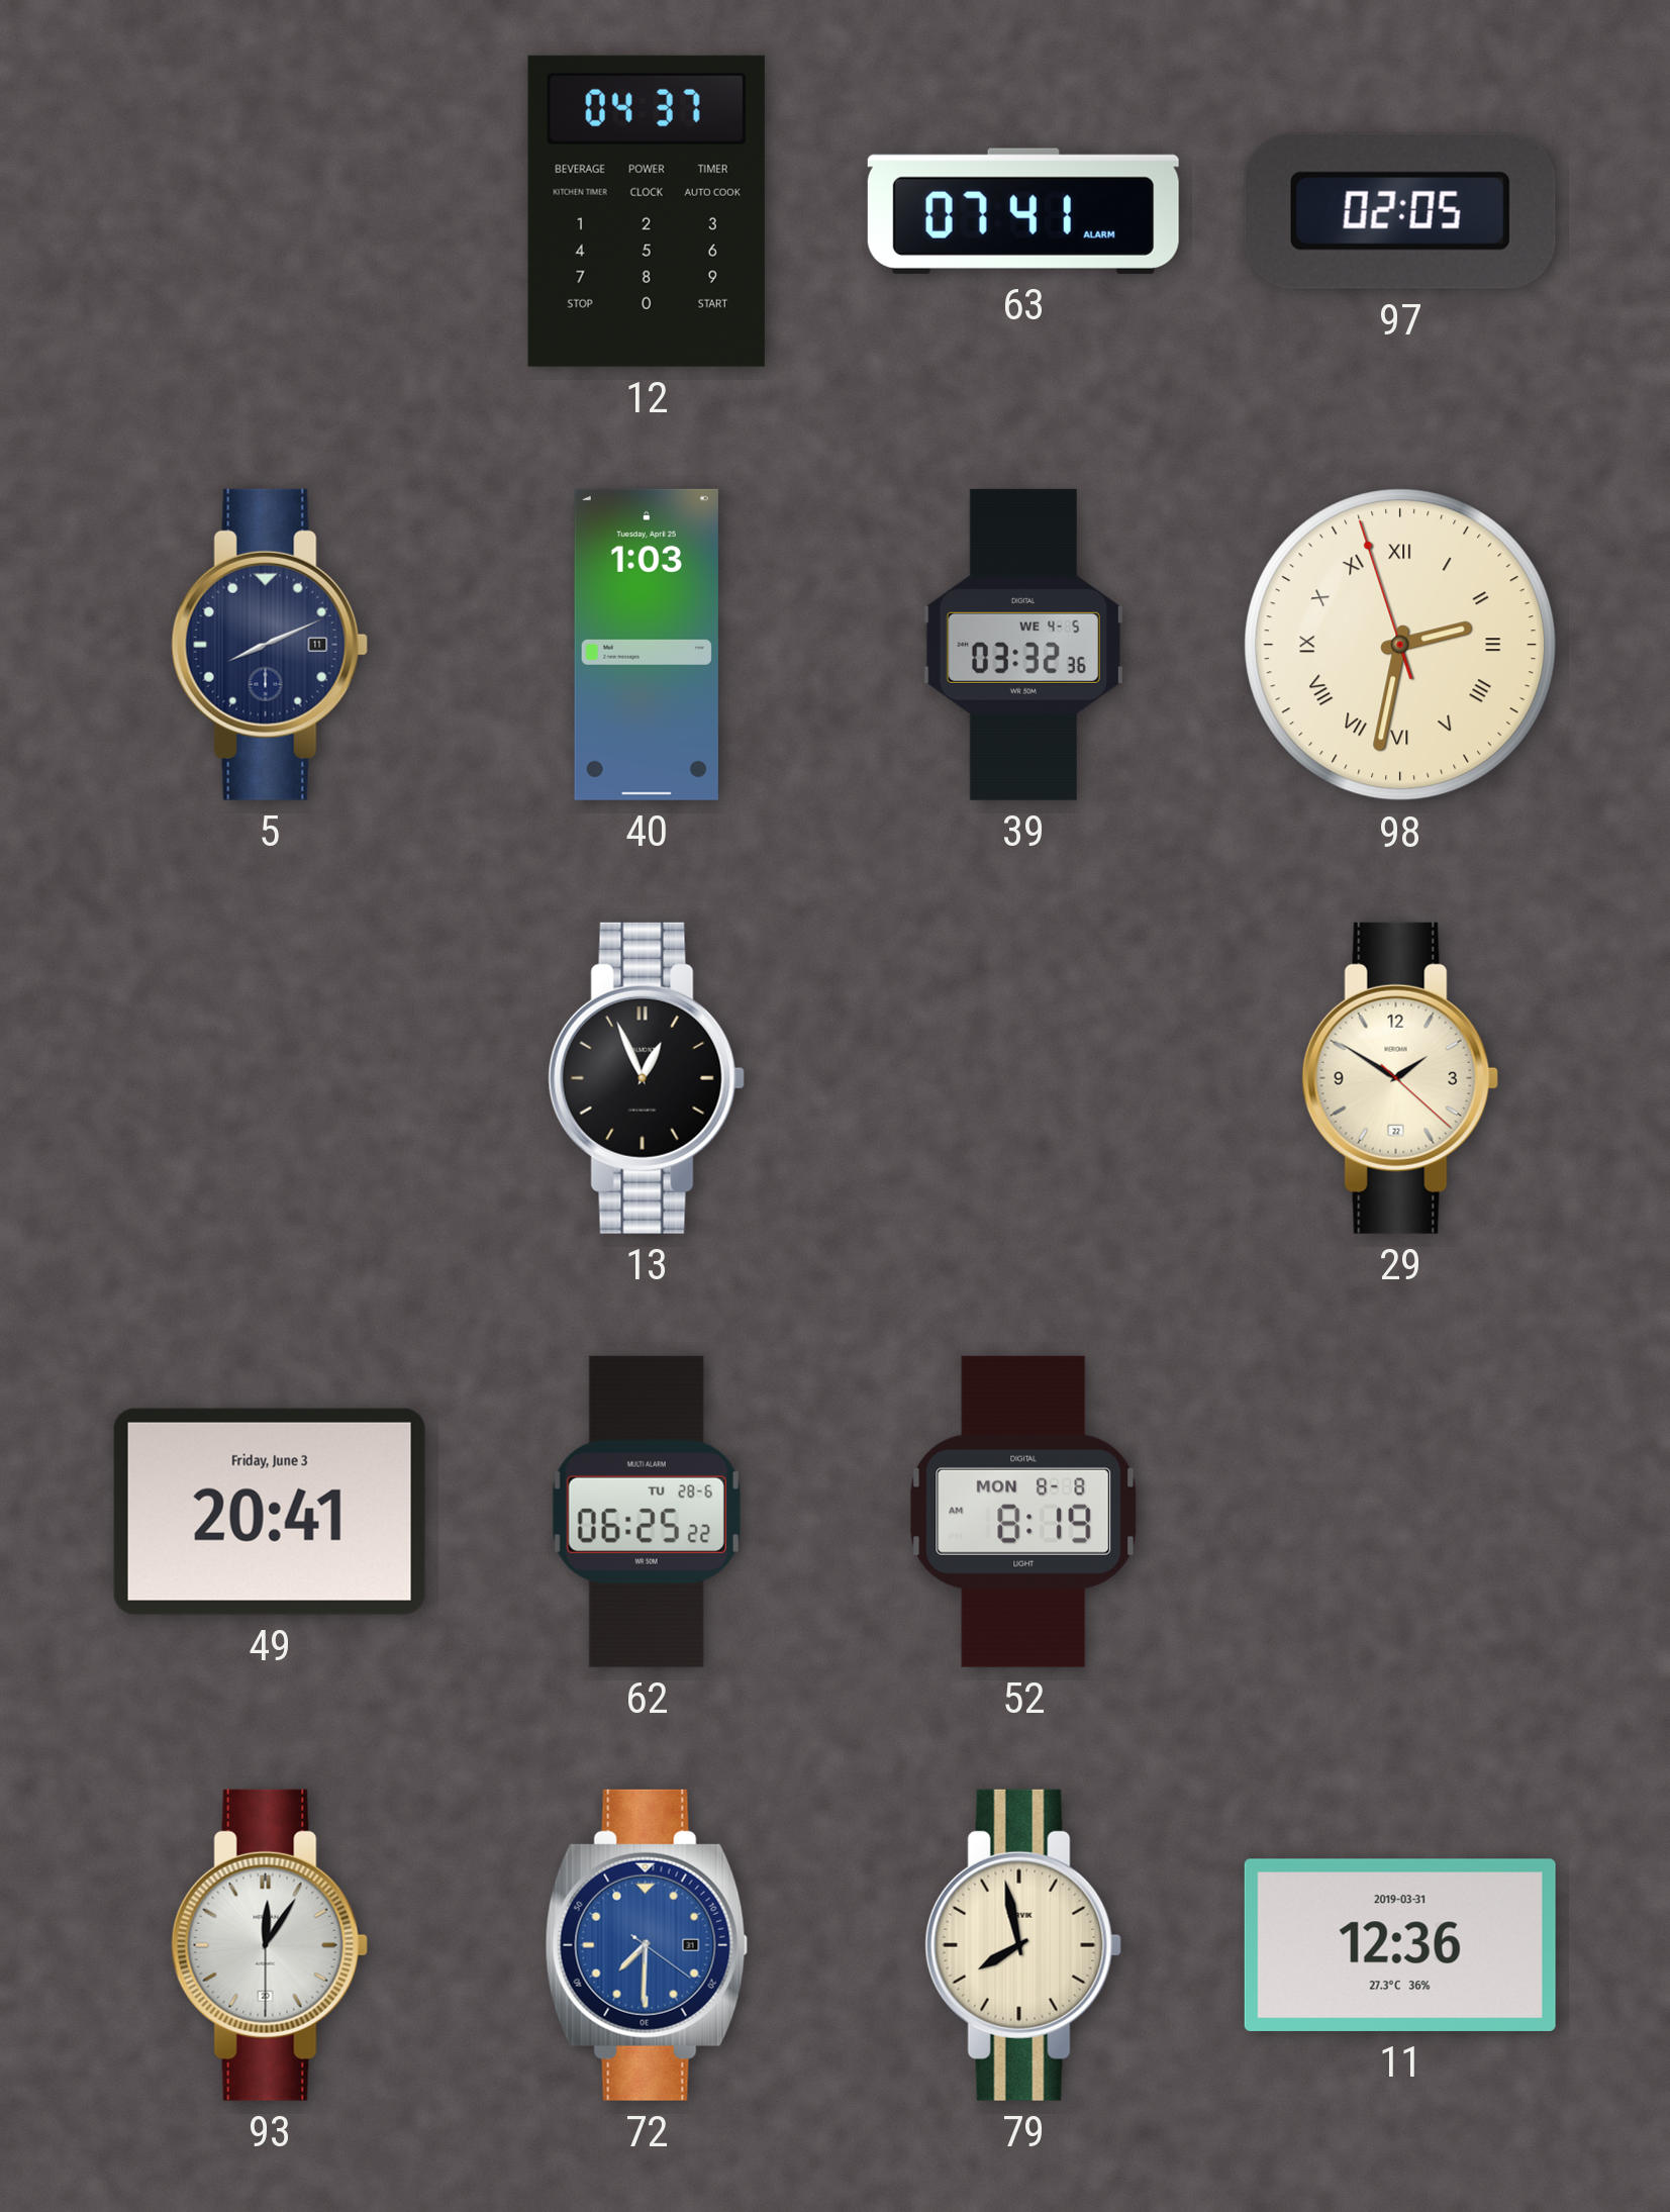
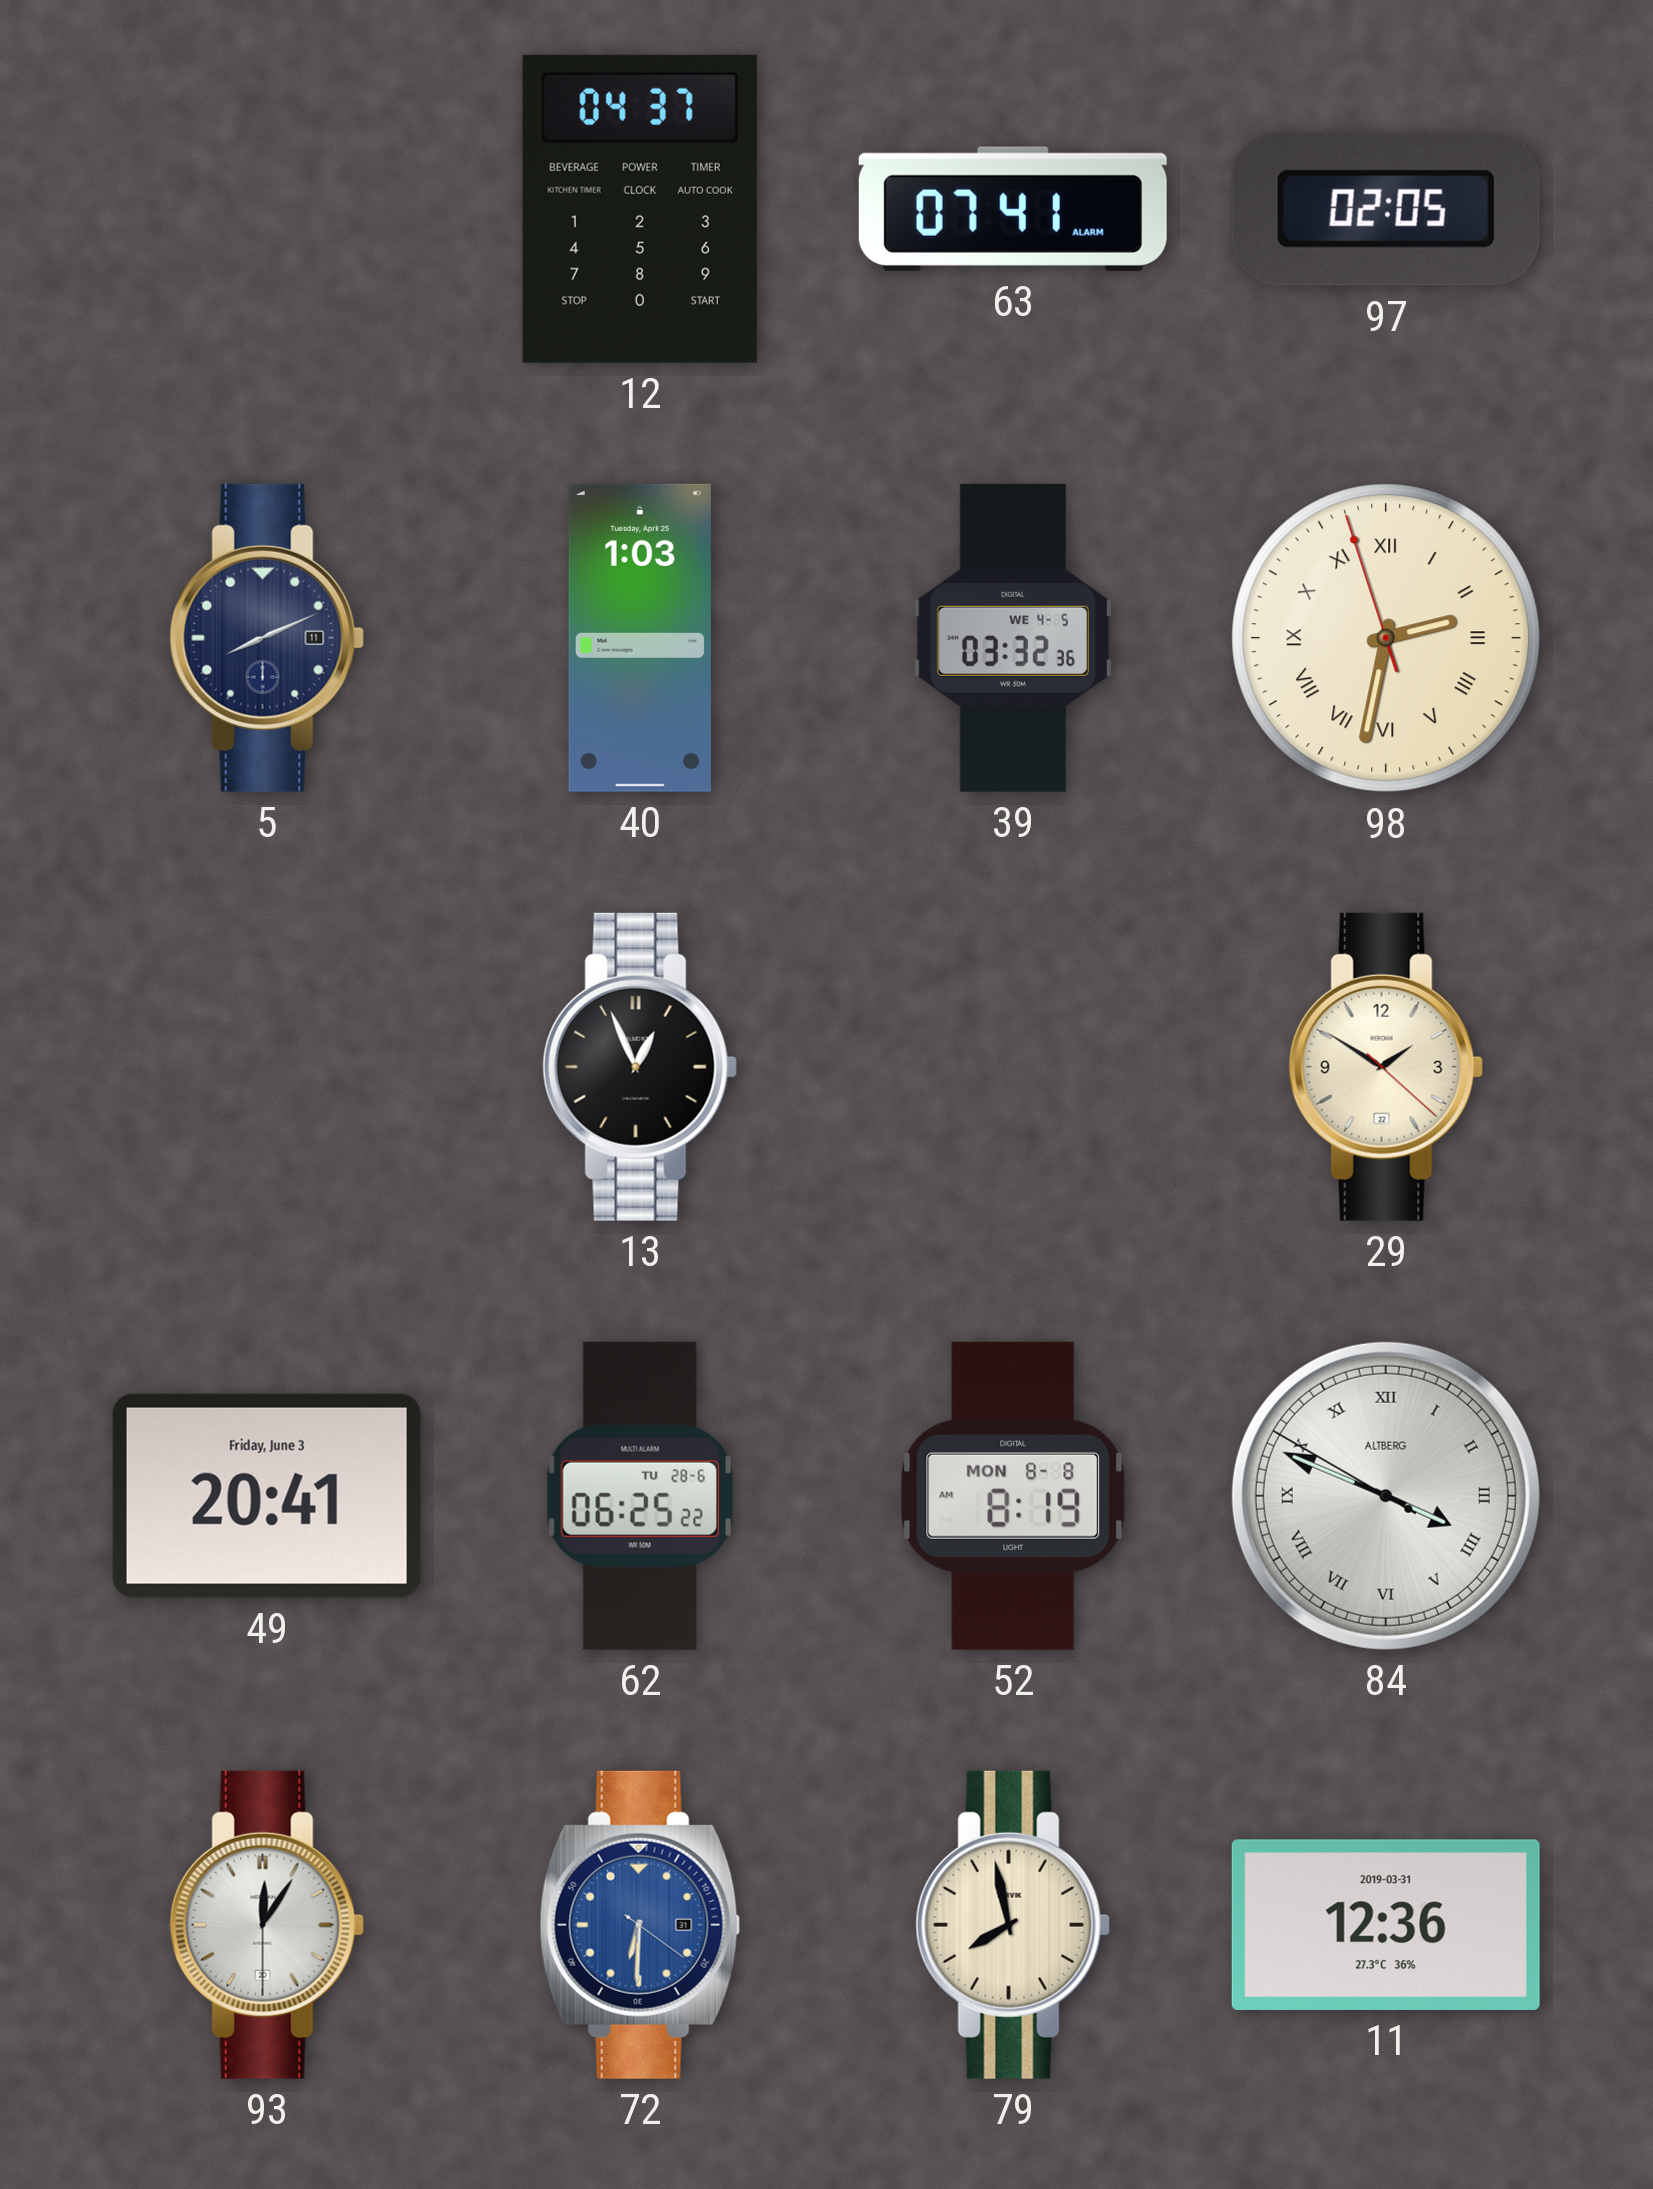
84: none -> 3:48 (1386, 1496)
72: 7:30 -> 6:30 (640, 1925)
